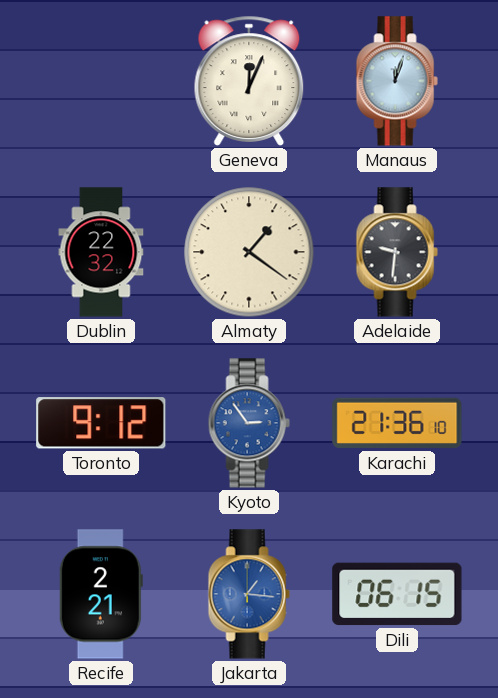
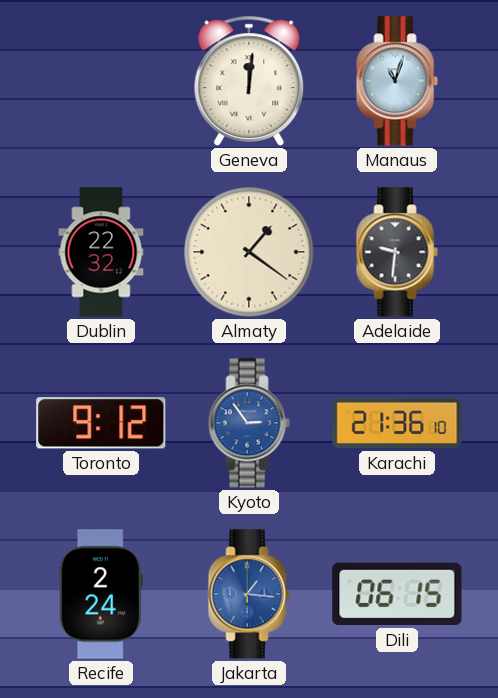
Geneva: 12:04 -> 12:01 (249, 81)
Manaus: 12:03 -> 11:03 (397, 81)
Recife: 2:21 -> 2:24 (101, 594)
